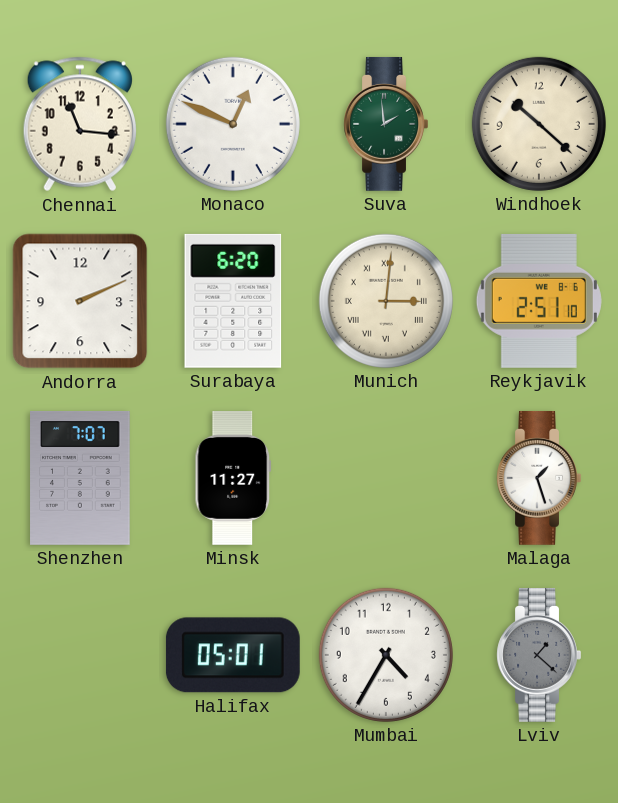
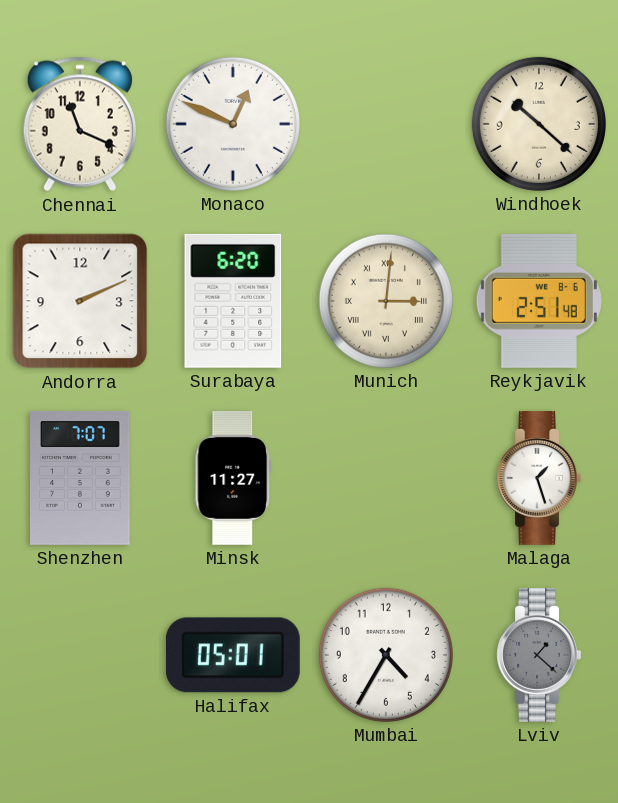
Chennai: 11:16 -> 11:19 (80, 124)
Suva: 1:59 -> none (386, 124)
Reykjavik: 2:51:10 -> 2:51:48 (539, 301)
